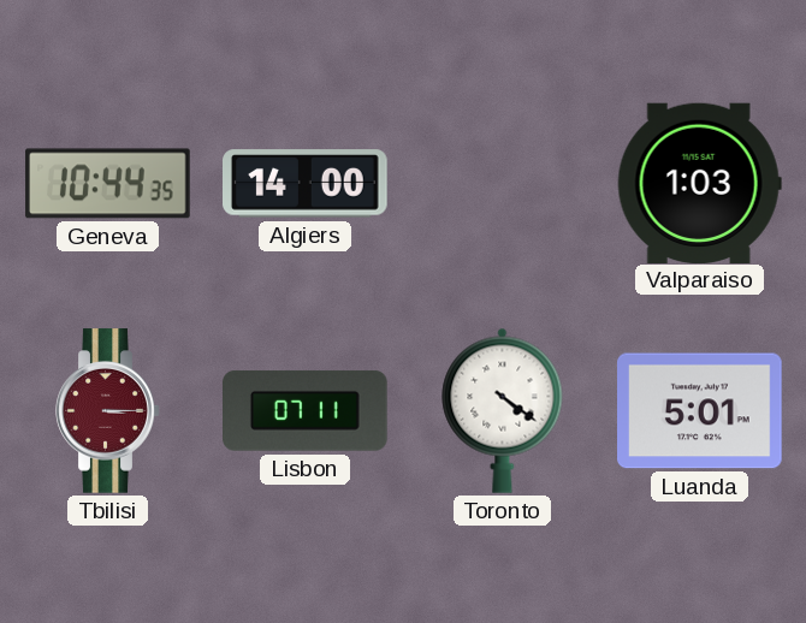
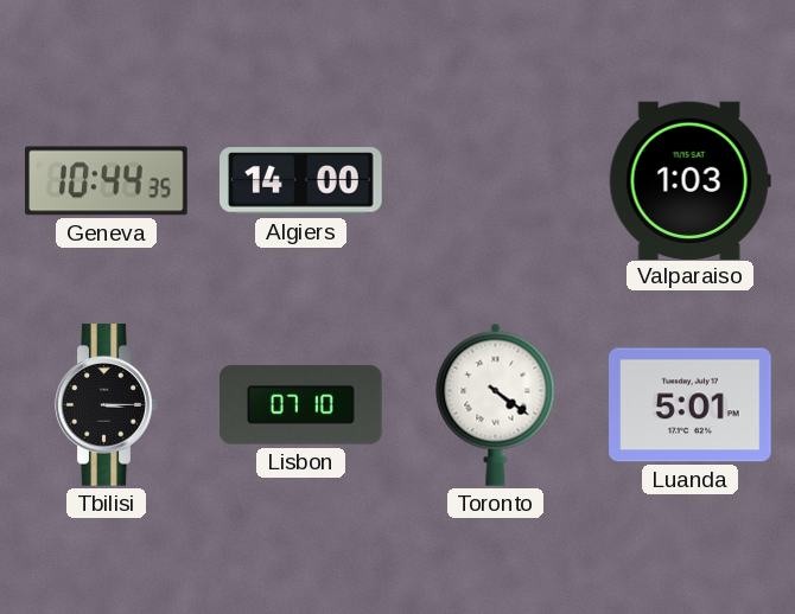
Tbilisi dial: burgundy -> black (107, 405)
Lisbon: 07:11 -> 07:10 (301, 404)
